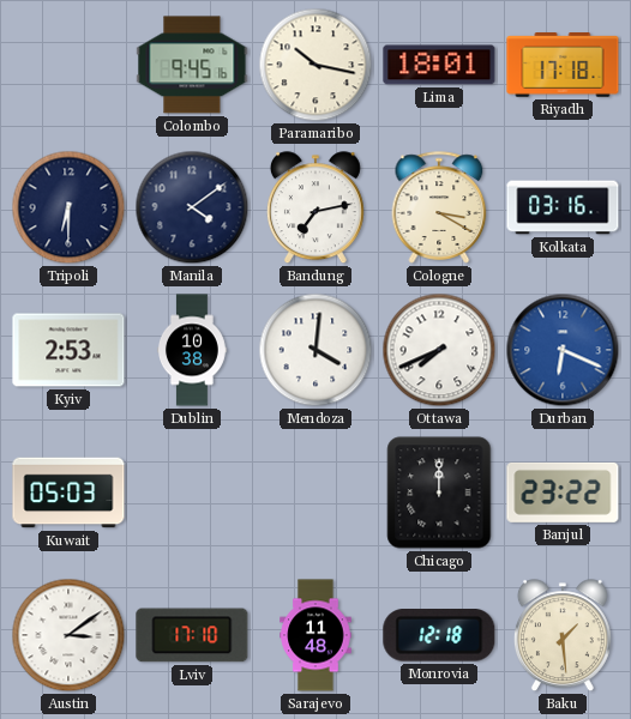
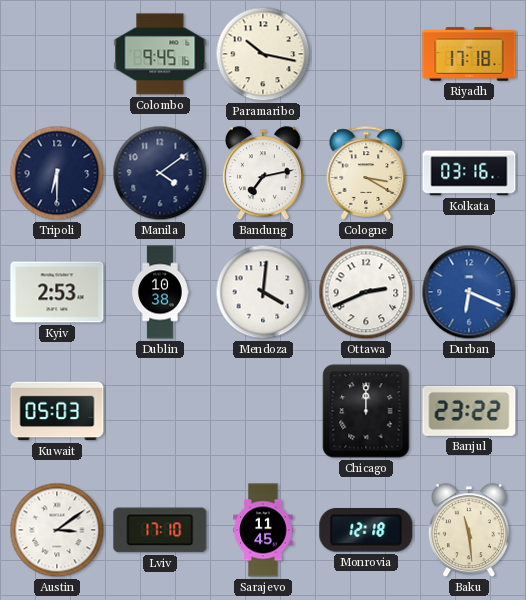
Lima: 18:01 -> none (439, 65)
Ottawa: 7:41 -> 2:41 (366, 292)
Sarajevo: 11:48 -> 11:45 (263, 530)
Baku: 1:29 -> 11:29 (469, 531)
